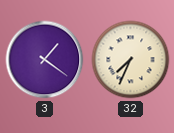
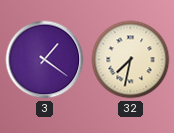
32: 7:34 -> 7:32 (131, 60)
